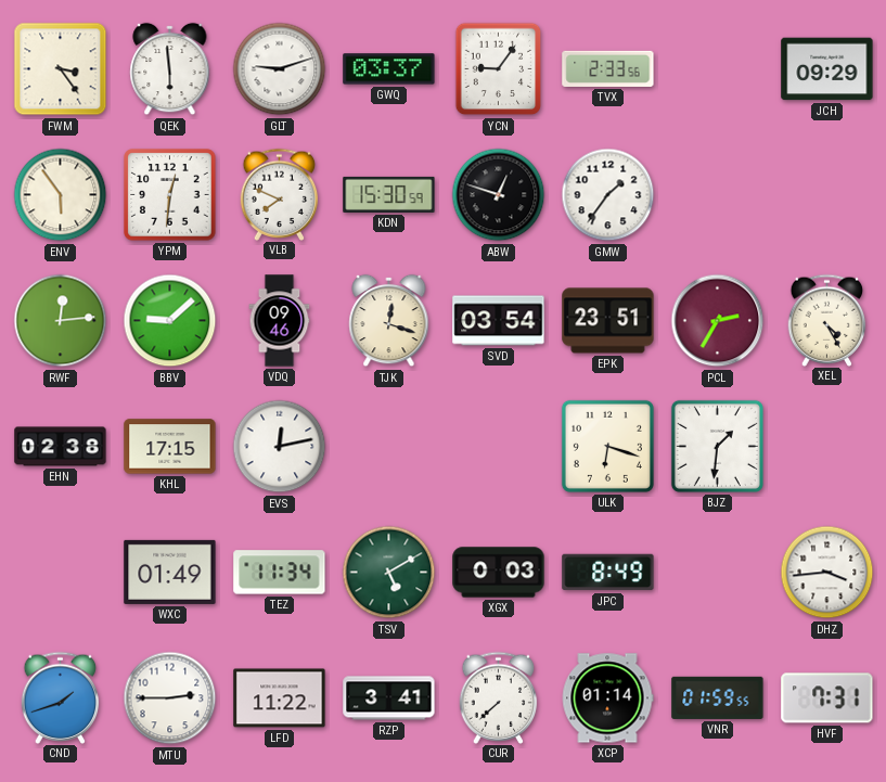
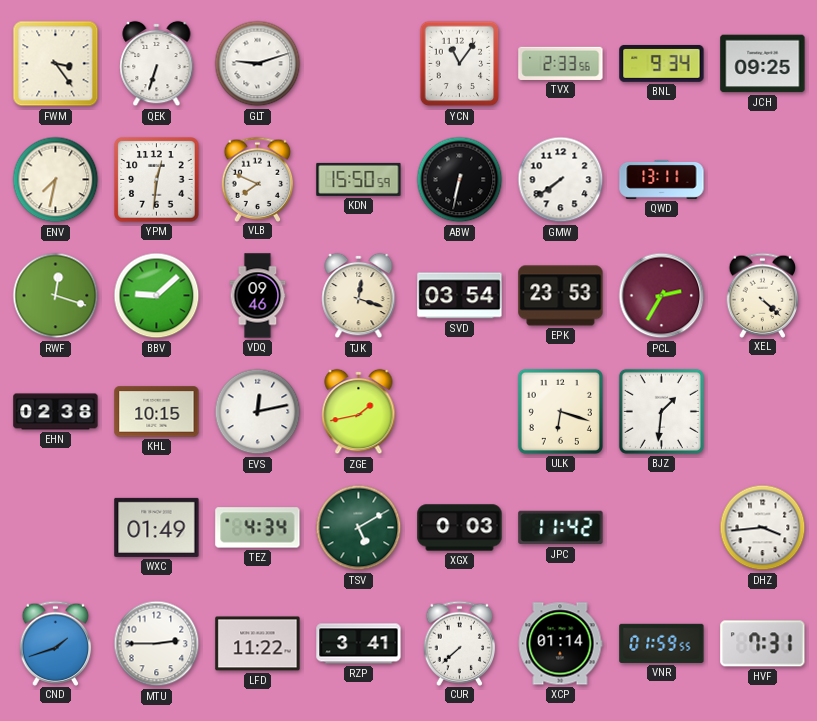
QEK: 5:59 -> 6:33 (157, 64)
GWQ: 03:37 -> none (389, 69)
YCN: 9:06 -> 11:06 (460, 64)
BNL: none -> 9:34 (662, 63)
JCH: 09:29 -> 09:25 (763, 64)
ENV: 5:54 -> 7:32 (56, 180)
KDN: 15:30 -> 15:50 (359, 179)
ABW: 12:48 -> 6:32 (460, 180)
GMW: 1:36 -> 7:39 (561, 180)
QWD: none -> 13:11 (662, 179)
RWF: 12:14 -> 12:18 (56, 296)
EPK: 23:51 -> 23:53 (561, 296)
XEL: 4:25 -> 4:22 (763, 295)
KHL: 17:15 -> 10:15 (157, 412)
ZGE: none -> 1:43 (359, 412)
TEZ: 11:34 -> 4:34 (258, 528)
JPC: 8:49 -> 11:42 (561, 528)
